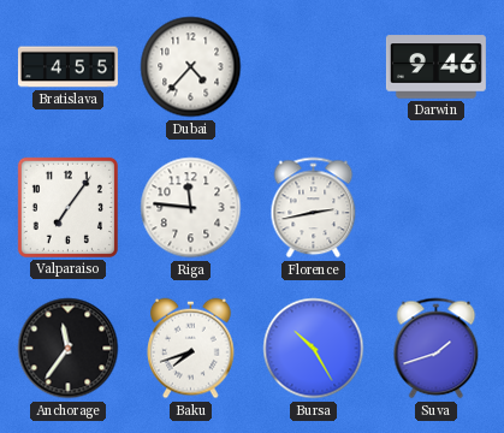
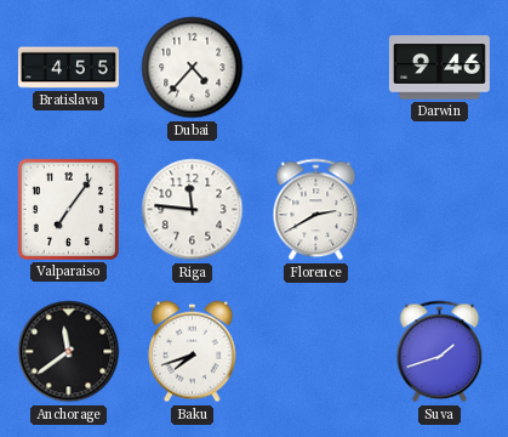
Florence: 2:43 -> 2:40 (316, 210)
Anchorage: 11:36 -> 11:39 (69, 352)
Bursa: 10:25 -> none (314, 349)
